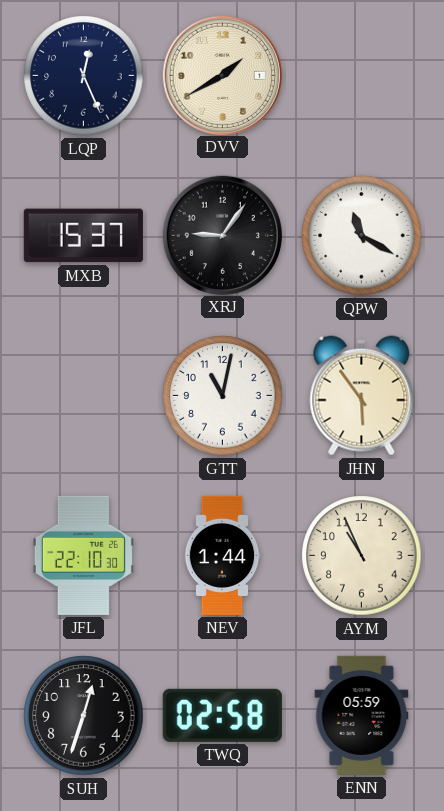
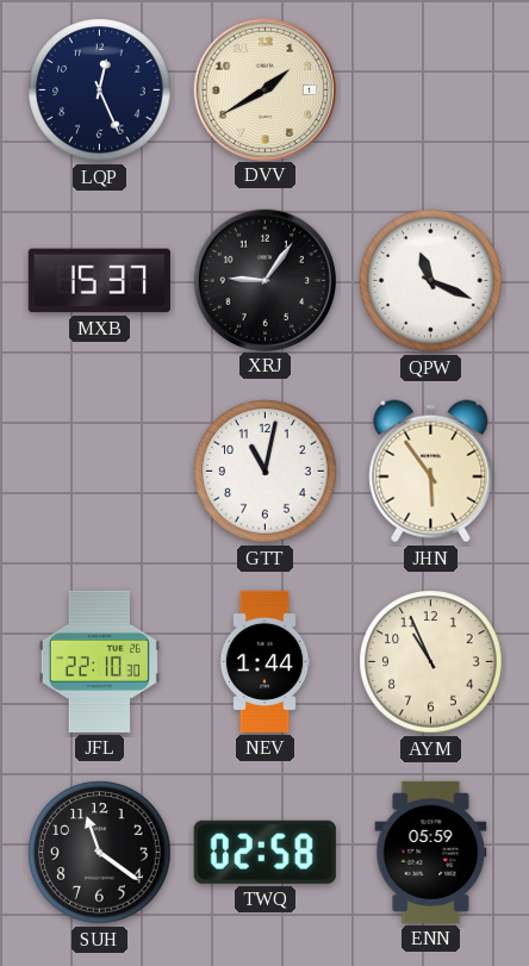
QPW: 11:20 -> 11:19 (431, 281)
SUH: 12:33 -> 11:21 (100, 853)
